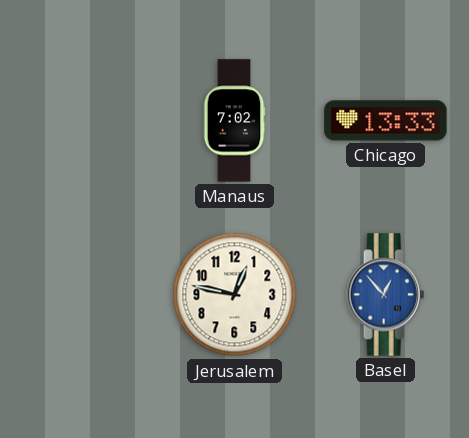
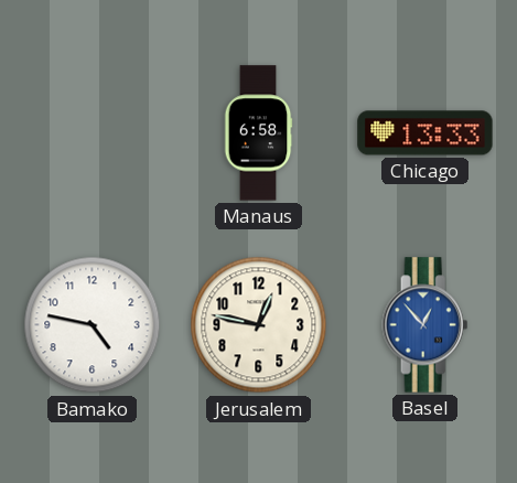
Manaus: 7:02 -> 6:58 (258, 133)
Bamako: none -> 4:47 (93, 325)
